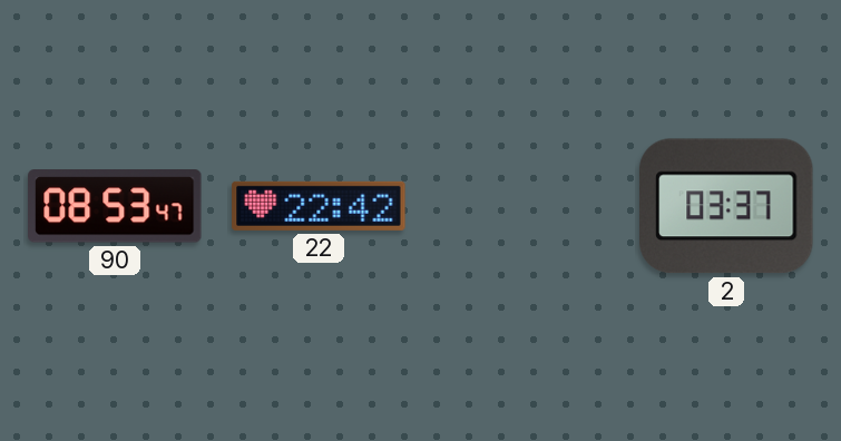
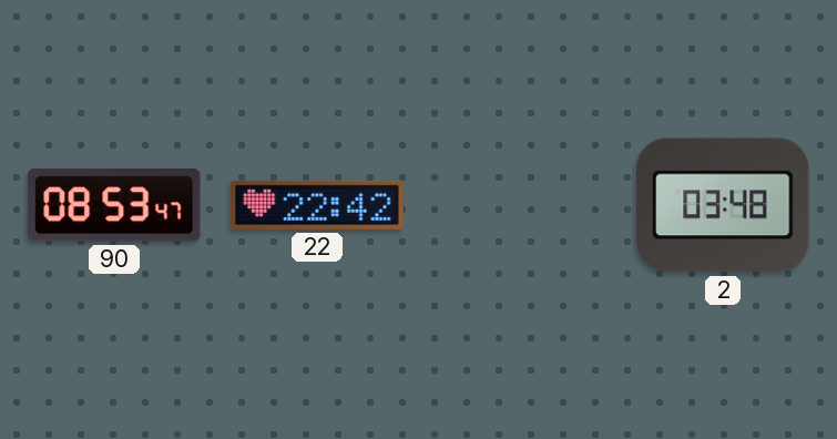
2: 03:37 -> 03:48 (724, 205)
